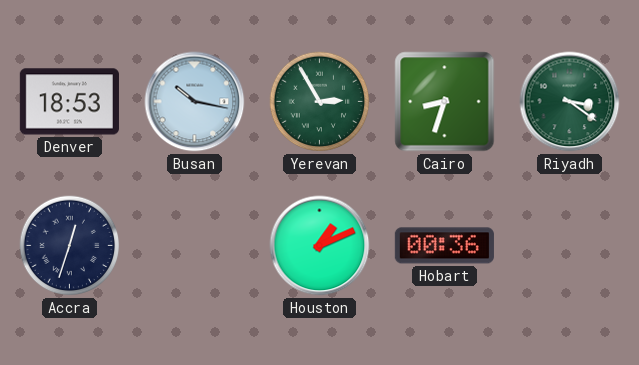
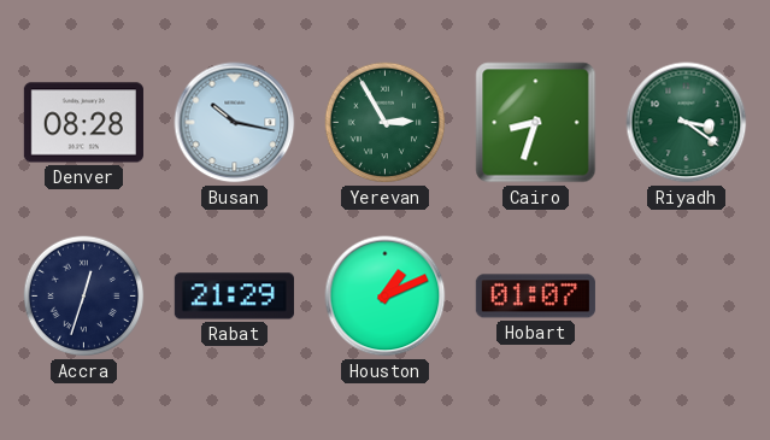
Denver: 18:53 -> 08:28 (83, 123)
Rabat: none -> 21:29 (234, 297)
Hobart: 00:36 -> 01:07 (535, 297)
